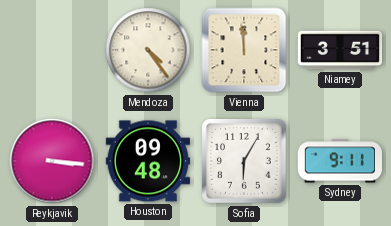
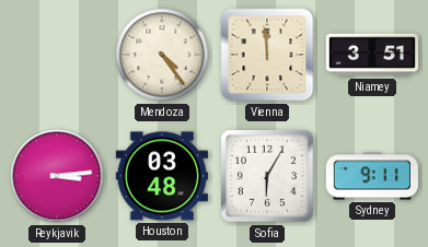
Reykjavik: 3:16 -> 3:14 (57, 176)
Houston: 09:48 -> 03:48 (161, 176)
